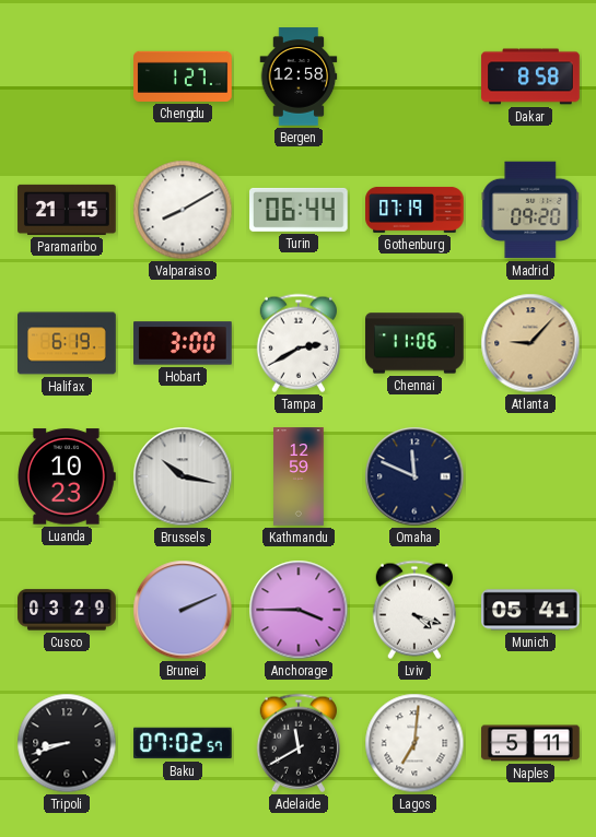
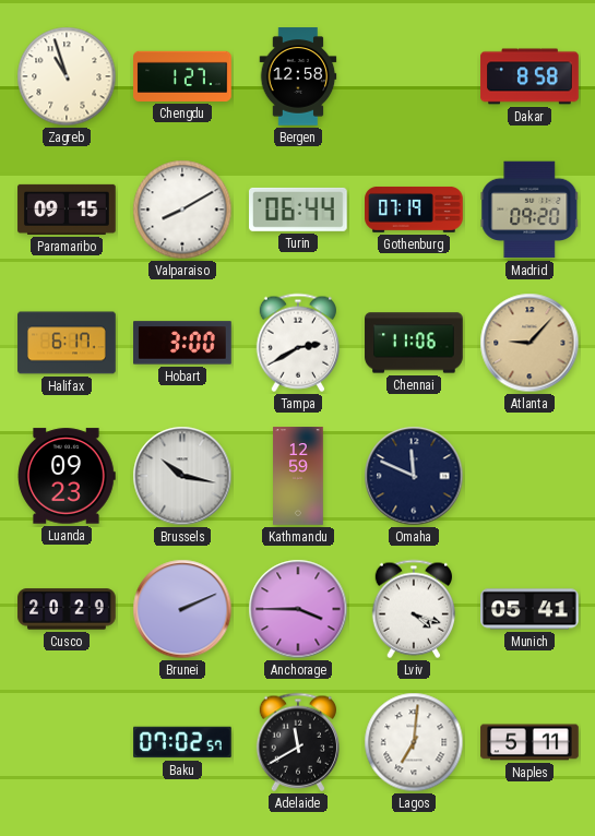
Zagreb: none -> 10:57 (67, 76)
Paramaribo: 21:15 -> 09:15 (67, 210)
Halifax: 6:19 -> 6:17 (67, 343)
Luanda: 10:23 -> 09:23 (67, 476)
Cusco: 03:29 -> 20:29 (67, 609)
Tripoli: 8:42 -> none (67, 743)
